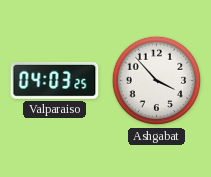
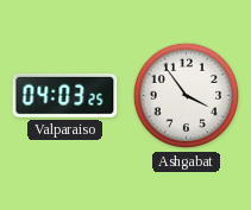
Ashgabat: 3:53 -> 3:54 (187, 96)
